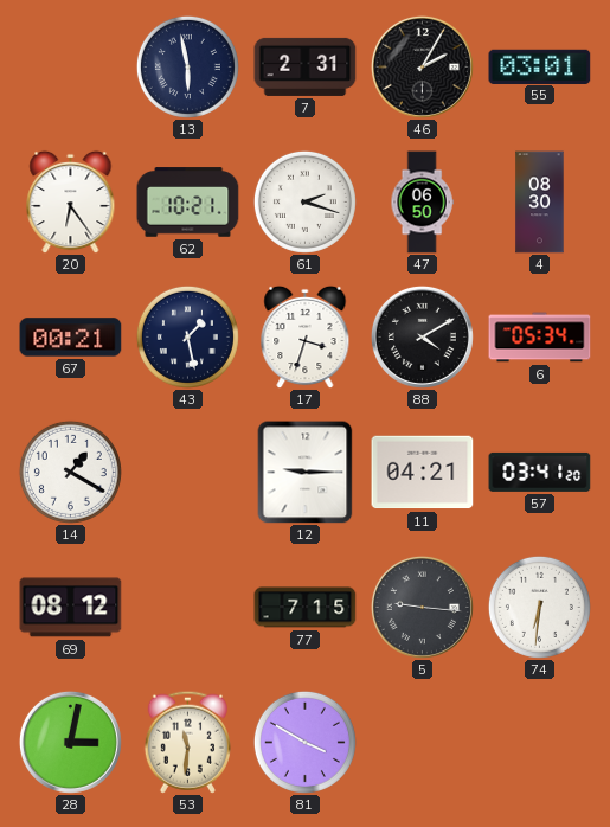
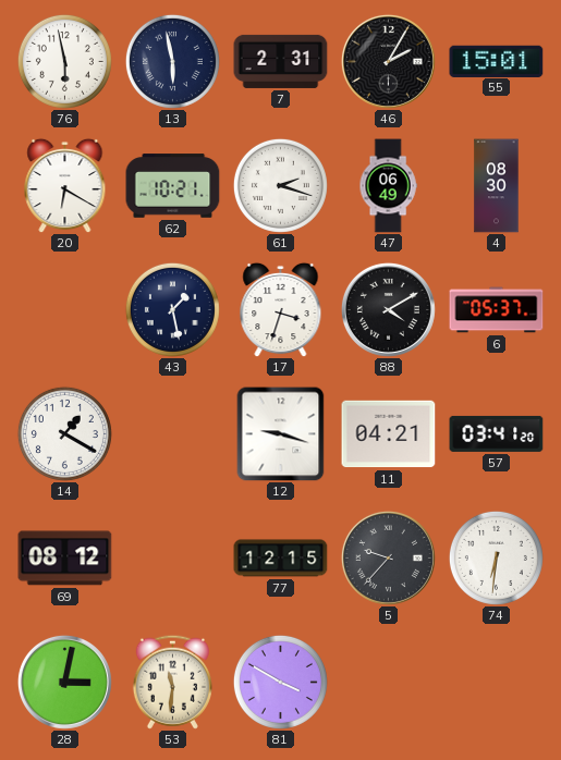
76: none -> 5:58 (64, 61)
55: 03:01 -> 15:01 (497, 61)
20: 6:24 -> 6:20 (65, 185)
47: 06:50 -> 06:49 (388, 186)
67: 00:21 -> none (71, 338)
6: 05:34 -> 05:37 (497, 310)
12: 9:15 -> 9:18 (281, 433)
77: 7:15 -> 12:15 (281, 559)
5: 9:16 -> 9:37 (388, 557)
